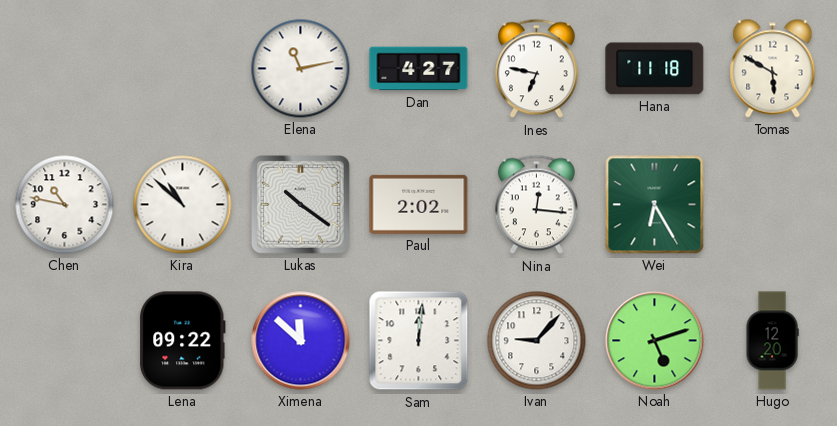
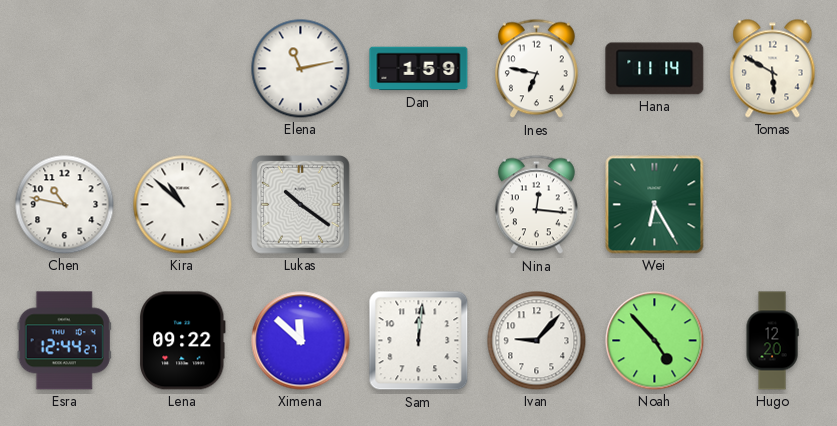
Dan: 4:27 -> 1:59 (419, 69)
Hana: 11:18 -> 11:14 (655, 69)
Paul: 2:02 -> none (419, 204)
Esra: none -> 12:44 (64, 341)
Noah: 5:12 -> 4:53 (655, 341)
